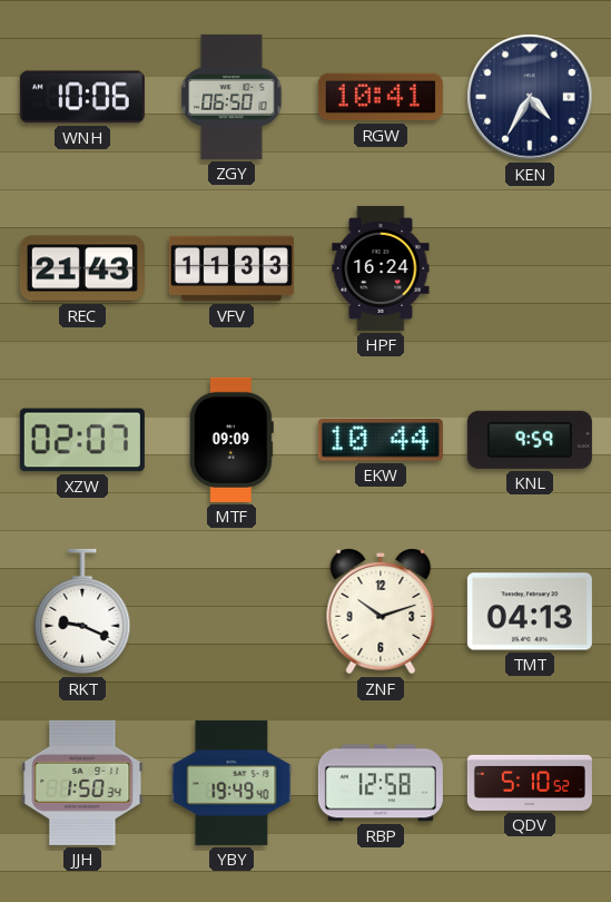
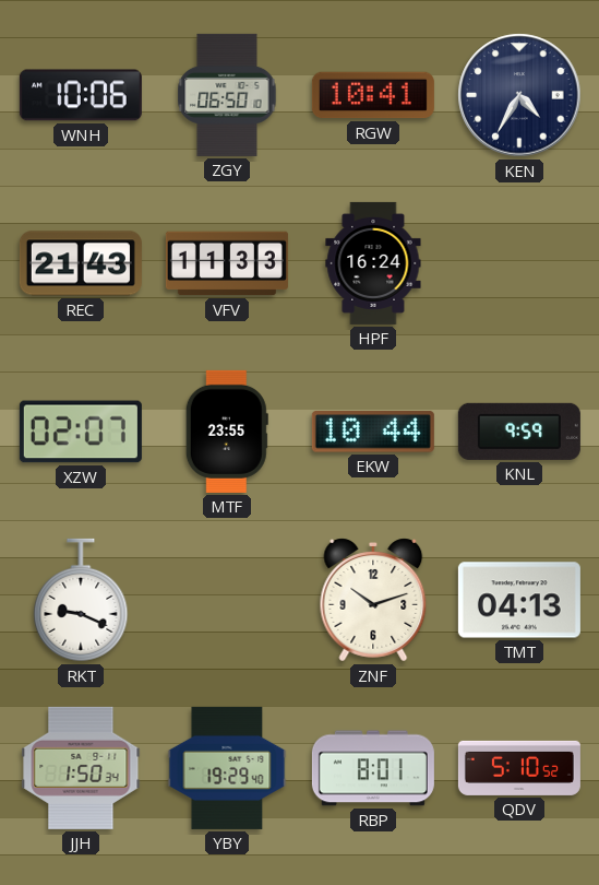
MTF: 09:09 -> 23:55 (227, 432)
YBY: 19:49 -> 19:29 (227, 768)
RBP: 12:58 -> 8:01 (373, 768)
